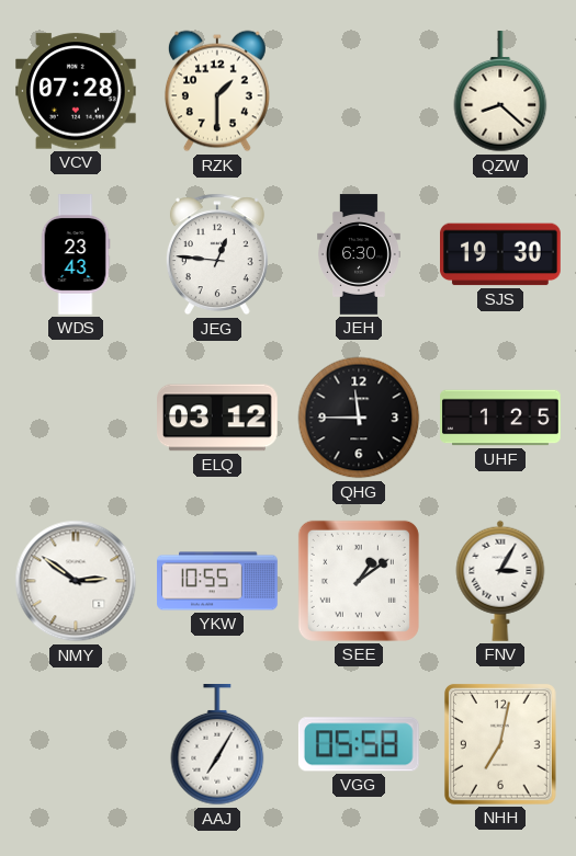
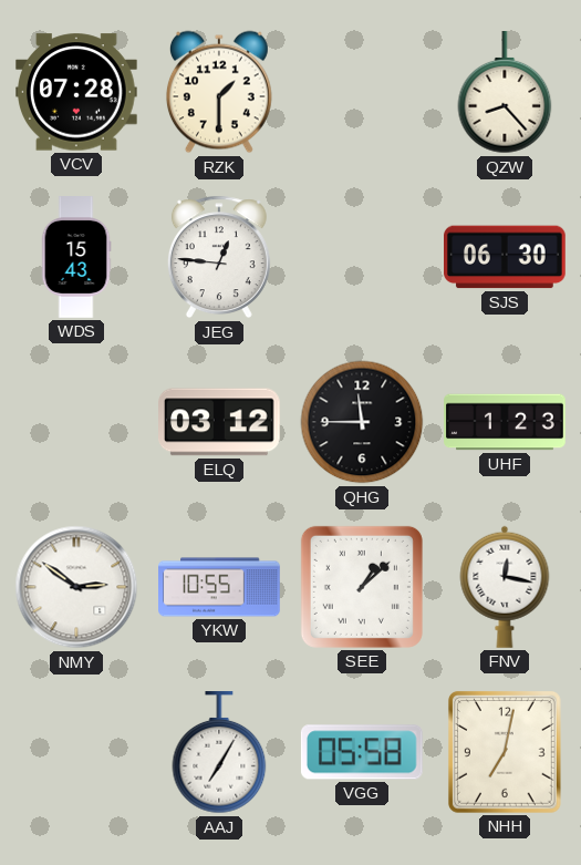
QZW: 8:22 -> 8:23 (505, 93)
WDS: 23:43 -> 15:43 (76, 257)
JEH: 6:30 -> none (360, 254)
SJS: 19:30 -> 06:30 (506, 257)
UHF: 1:25 -> 1:23 (505, 422)
SEE: 1:09 -> 1:08 (362, 587)
FNV: 3:05 -> 12:17 (505, 587)
